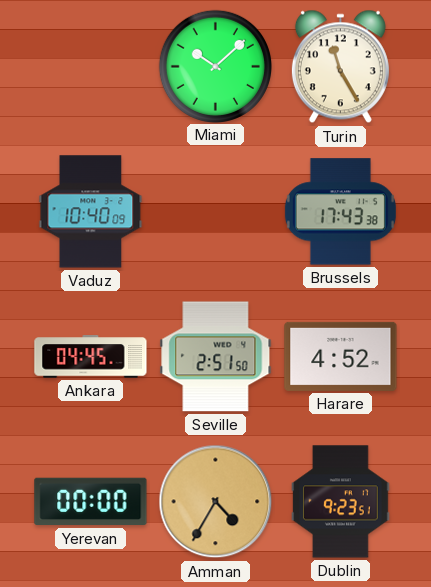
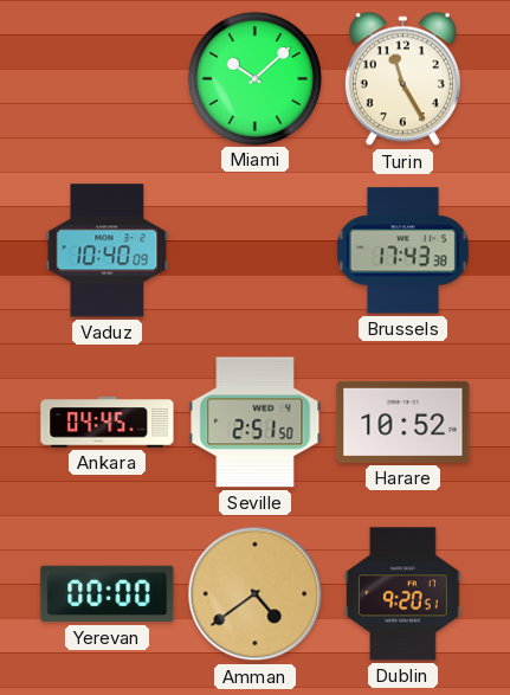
Harare: 4:52 -> 10:52 (404, 421)
Amman: 4:35 -> 4:39 (256, 594)
Dublin: 9:23 -> 9:20 (404, 594)
